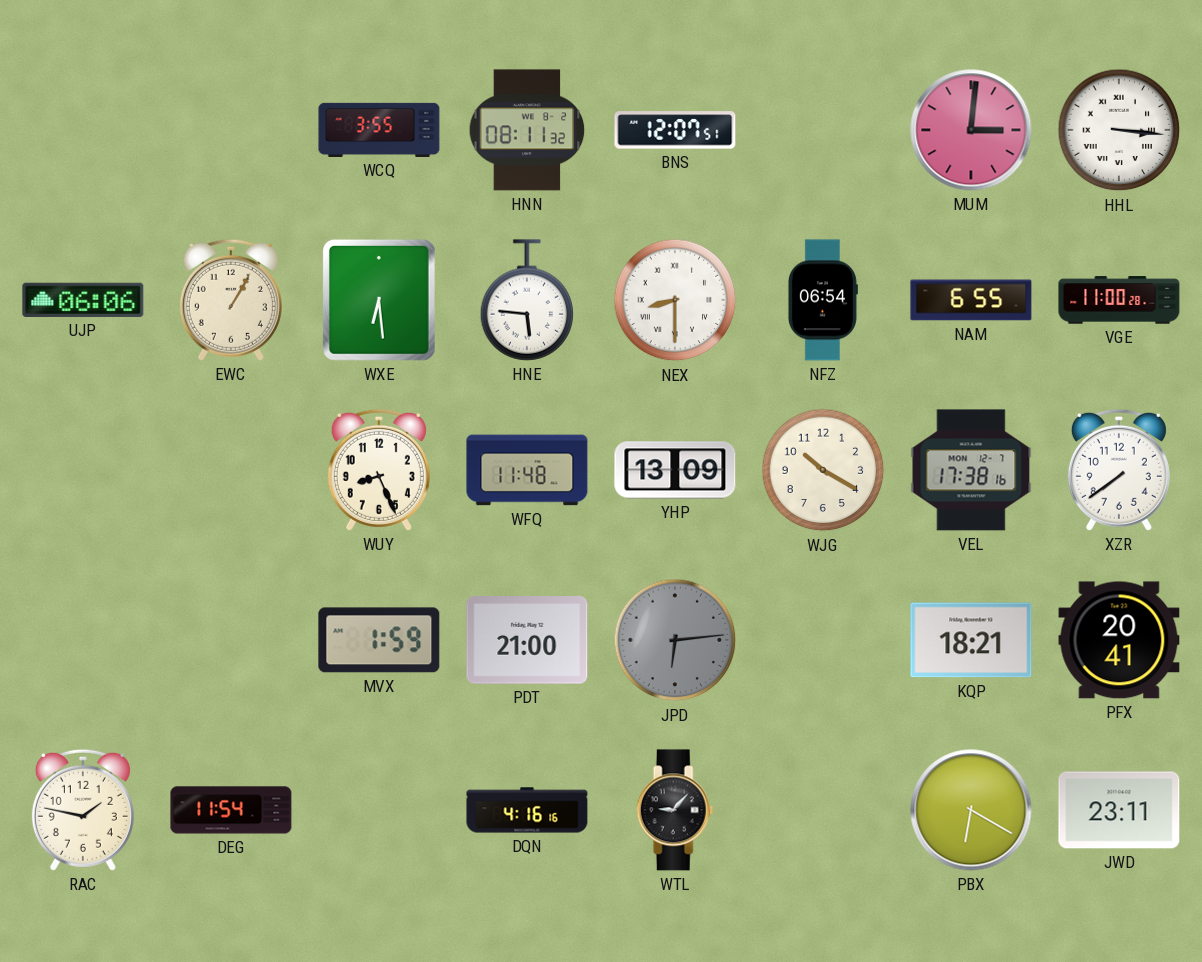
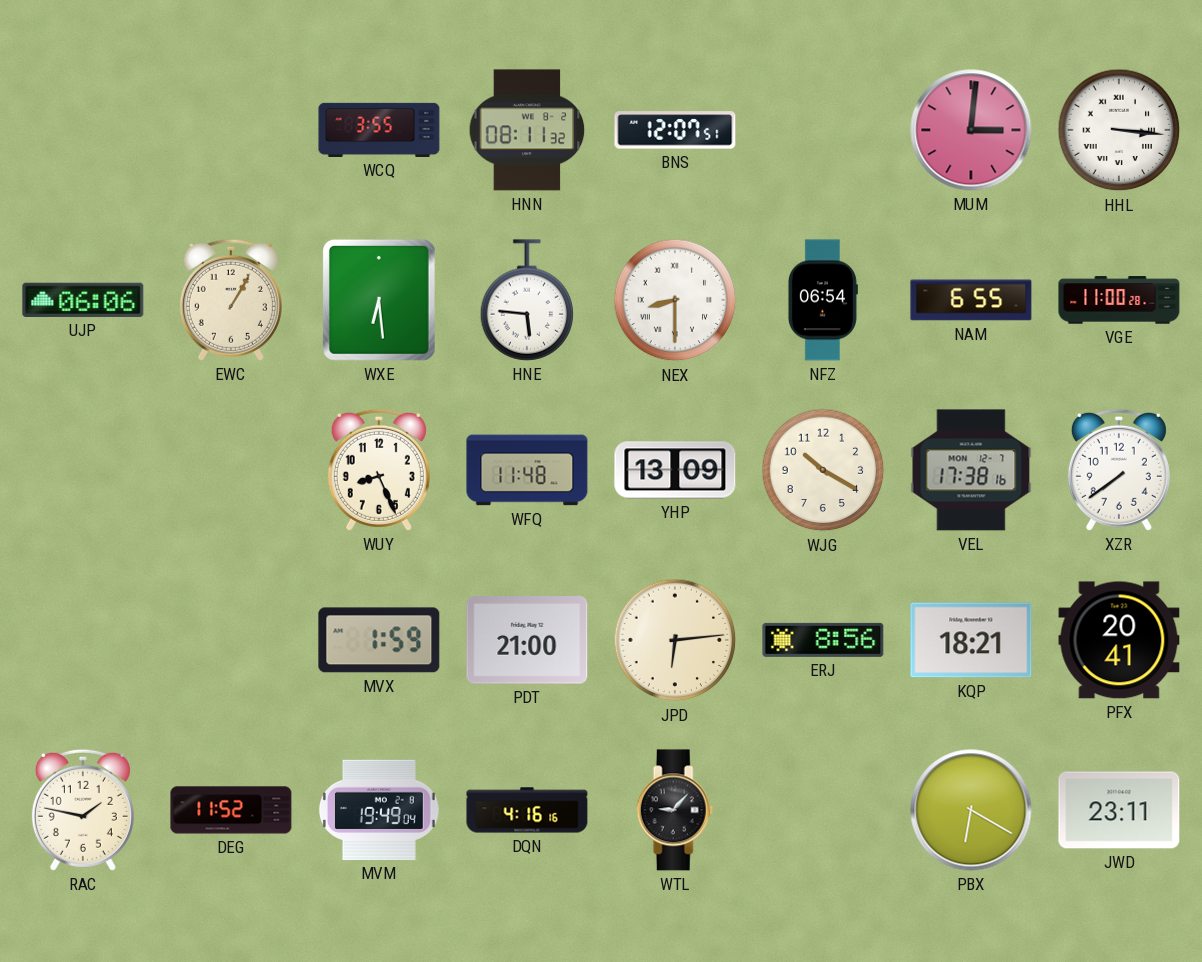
JPD dial: grey -> cream (675, 640)
ERJ: none -> 8:56 (823, 640)
DEG: 11:54 -> 11:52 (231, 810)
MVM: none -> 19:49 (379, 810)
